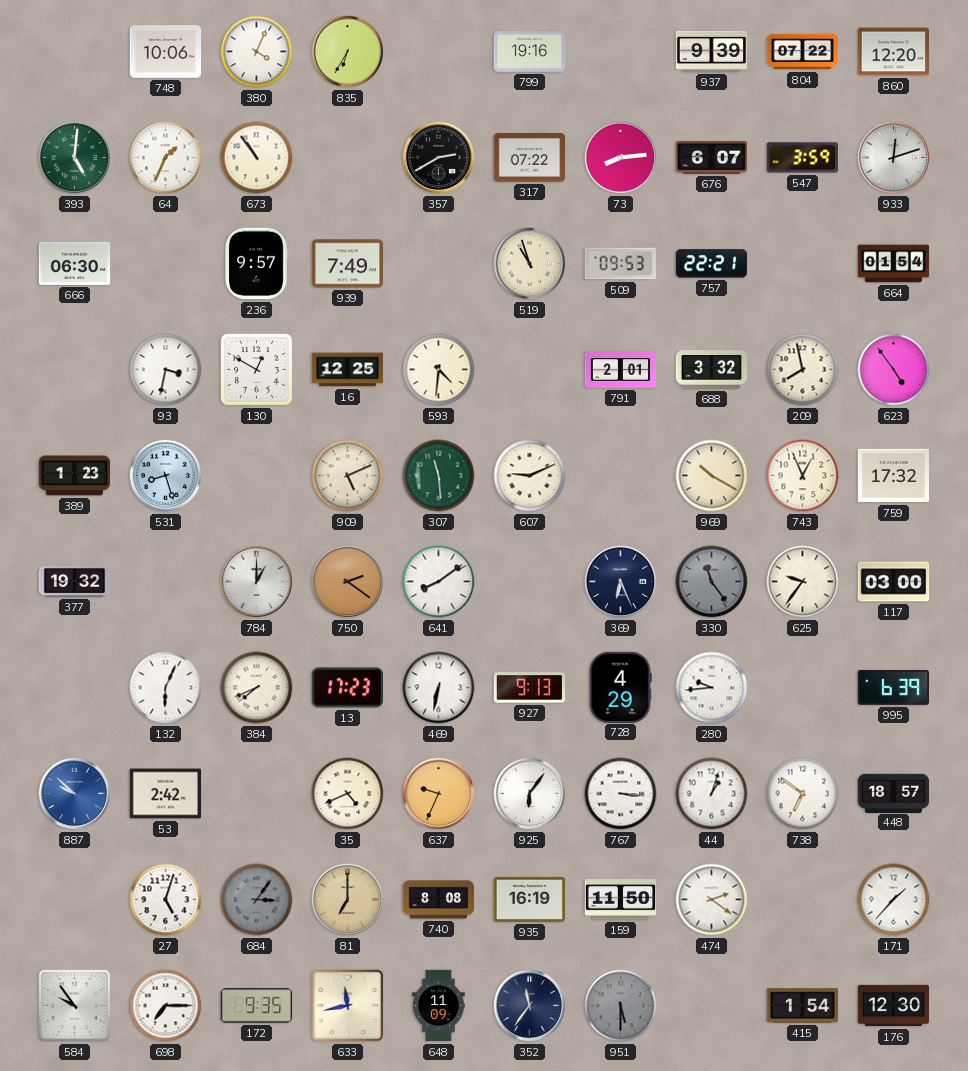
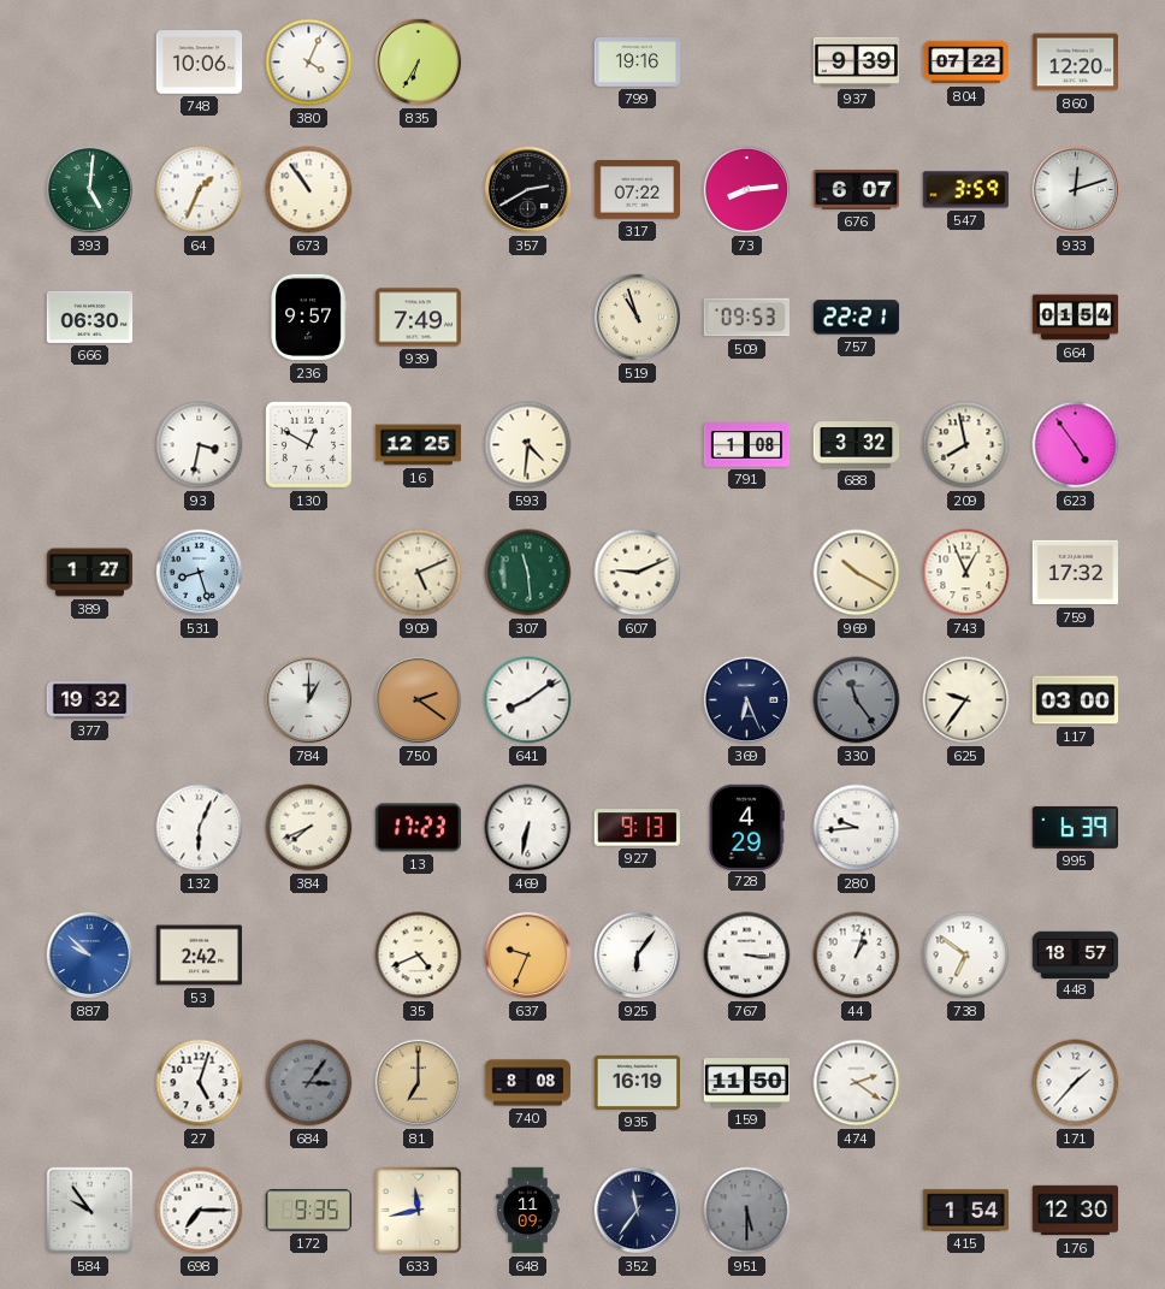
791: 2:01 -> 1:08 (747, 445)
389: 1:23 -> 1:27 (90, 573)
